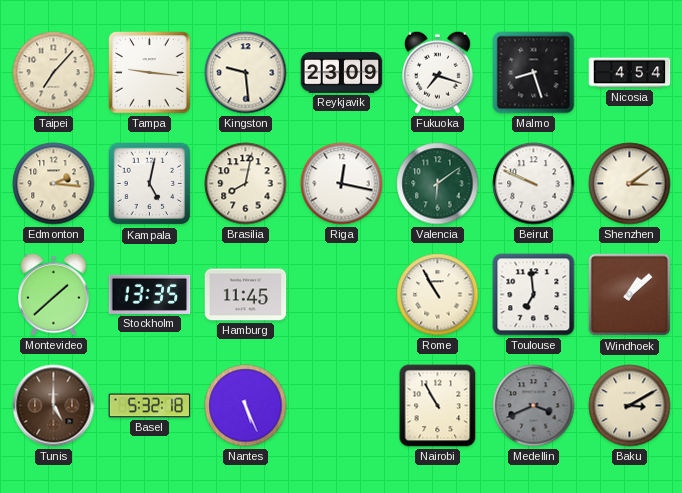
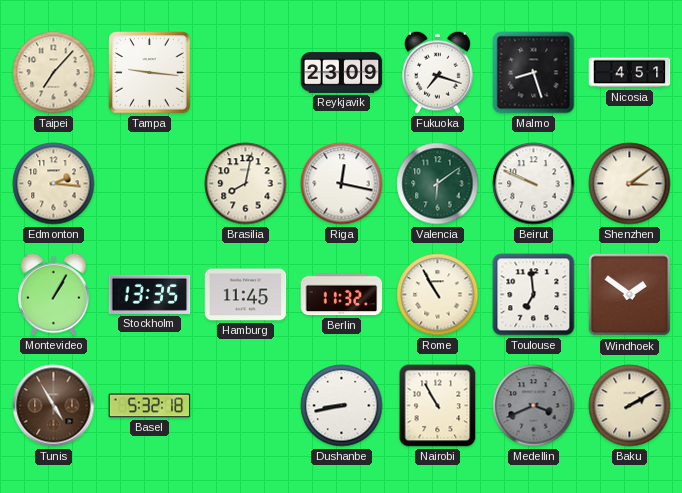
Kingston: 9:29 -> none (246, 73)
Nicosia: 4:54 -> 4:51 (630, 73)
Kampala: 5:02 -> none (150, 184)
Montevideo: 1:38 -> 1:05 (54, 294)
Berlin: none -> 11:32 (342, 295)
Windhoek: 1:08 -> 1:51 (630, 295)
Tunis: 5:00 -> 4:55 (54, 406)
Nantes: 5:26 -> none (246, 406)
Dushanbe: none -> 8:43 (342, 406)
Baku: 3:10 -> 2:10 (630, 406)
